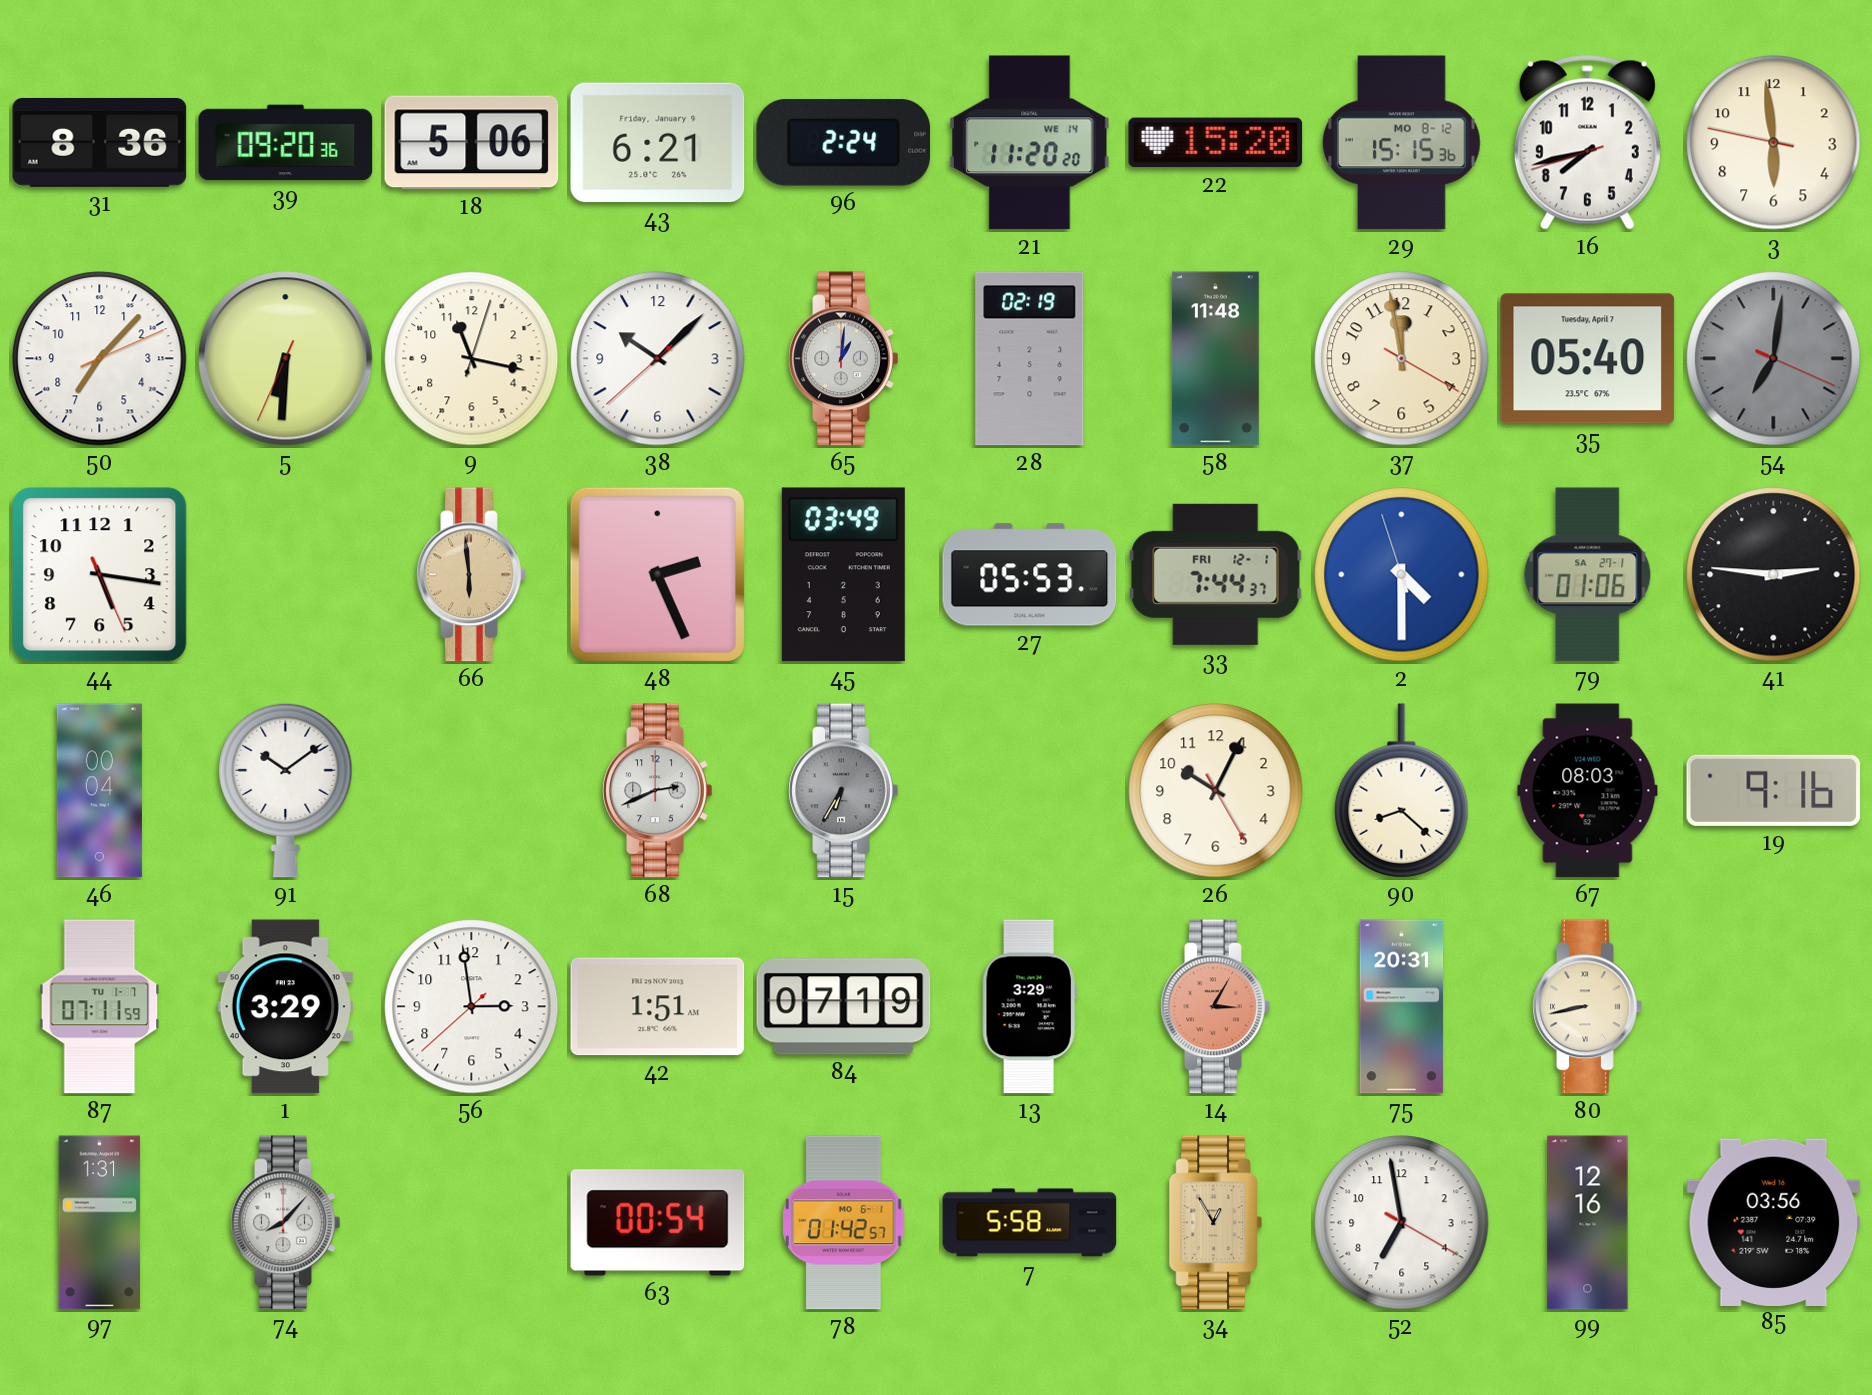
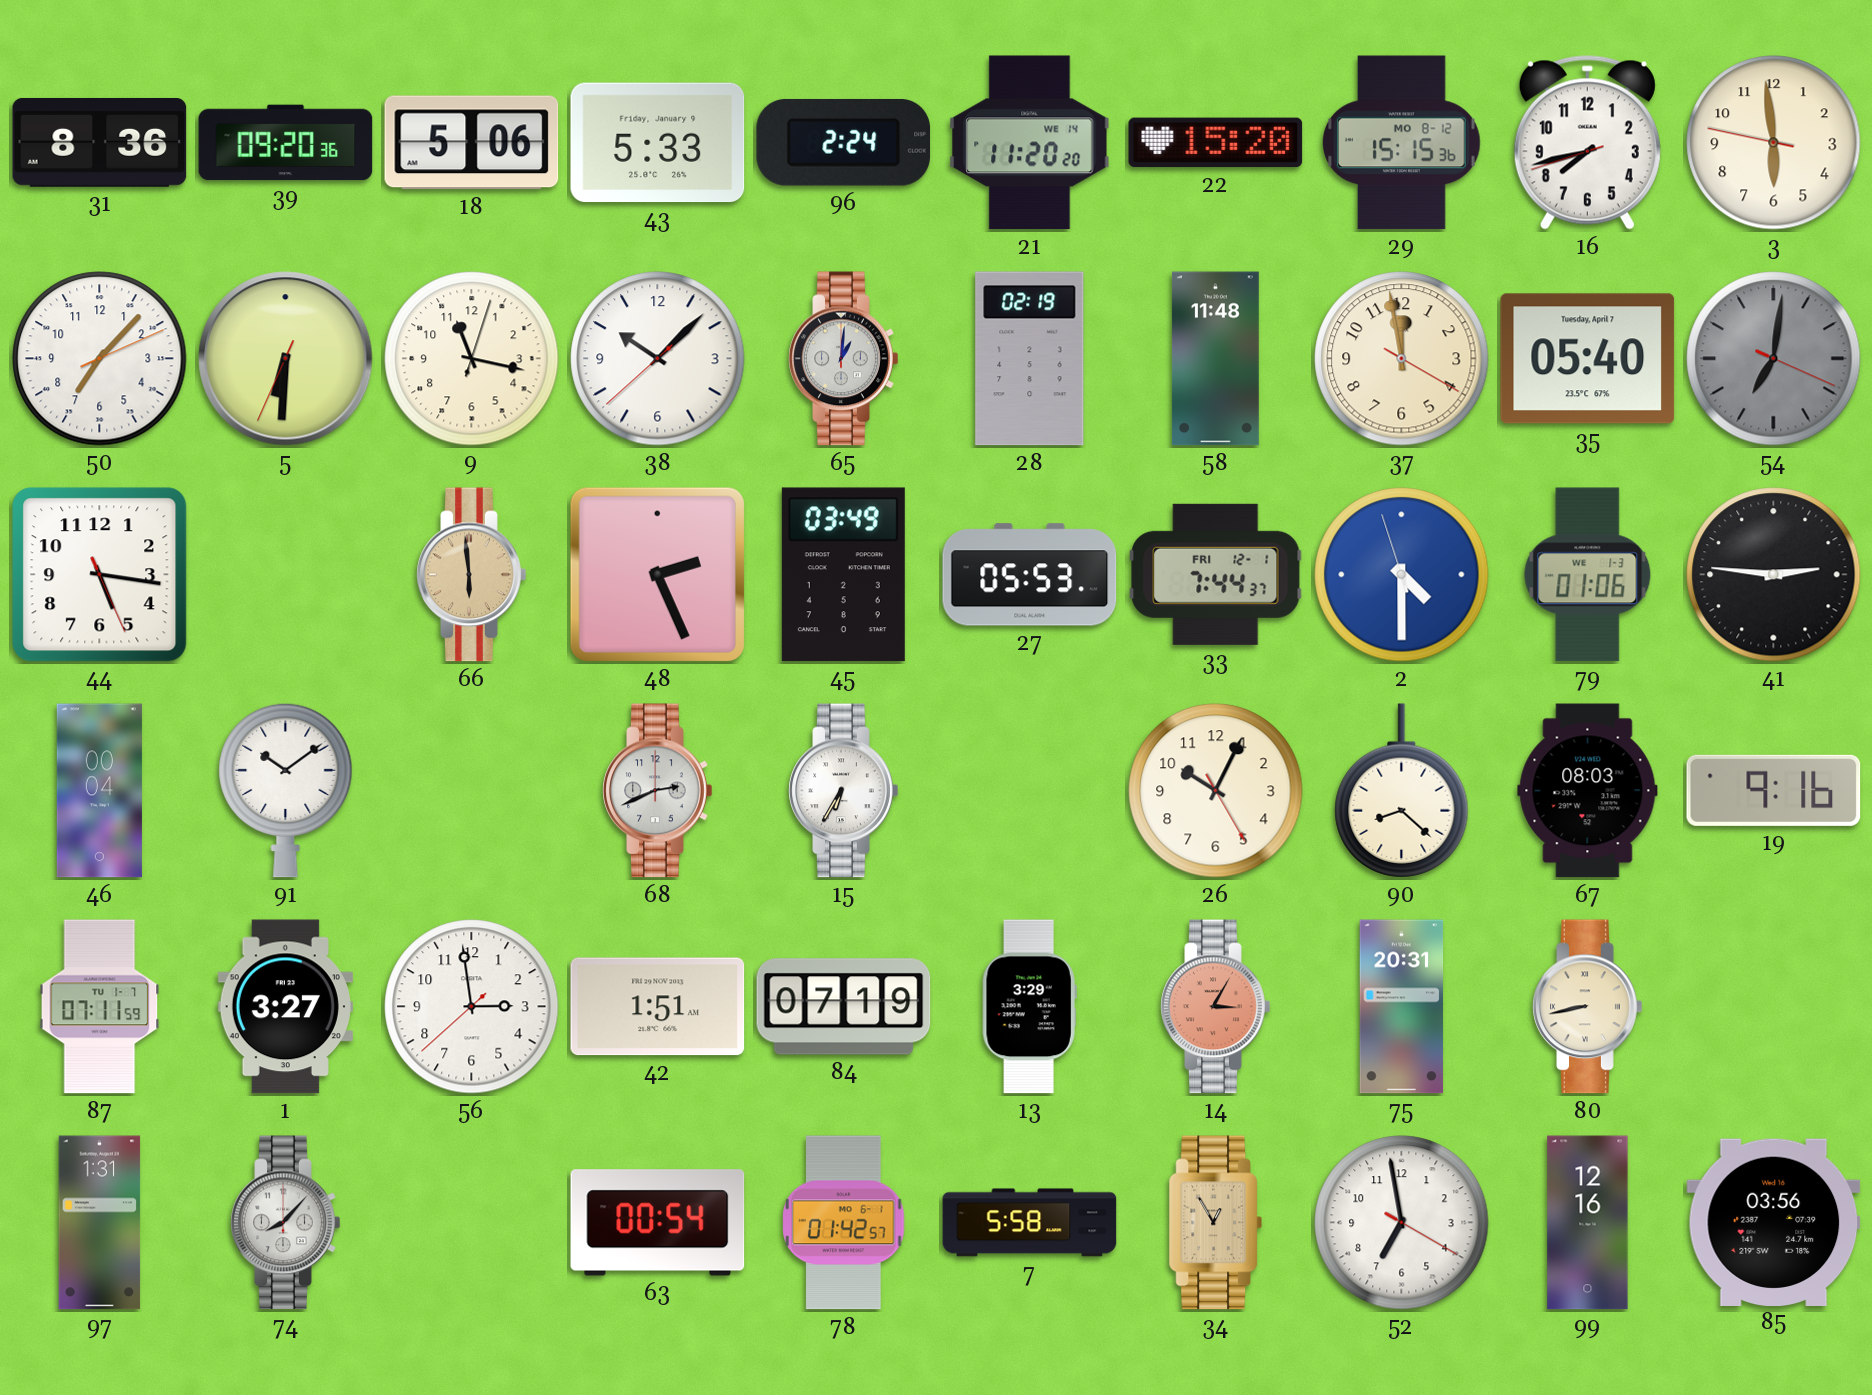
43: 6:21 -> 5:33 (658, 143)
79 date: SA 27-1 -> WE 1-3 (1588, 575)
15 dial: grey -> white (844, 791)
1: 3:29 -> 3:27 (285, 1007)
